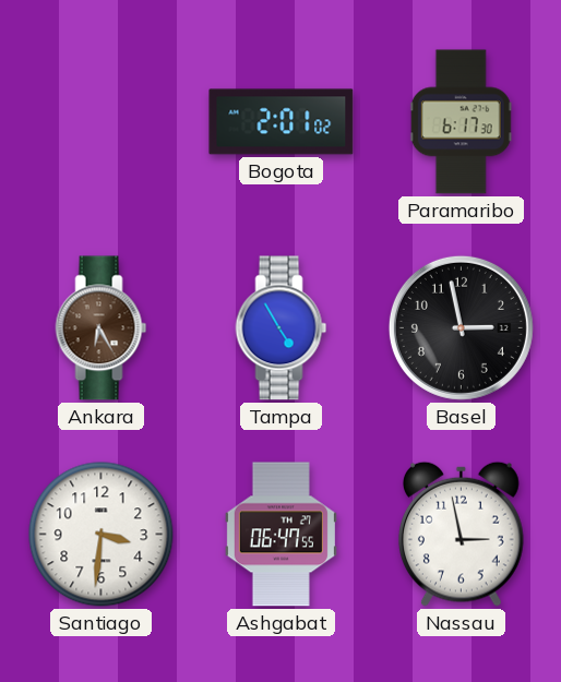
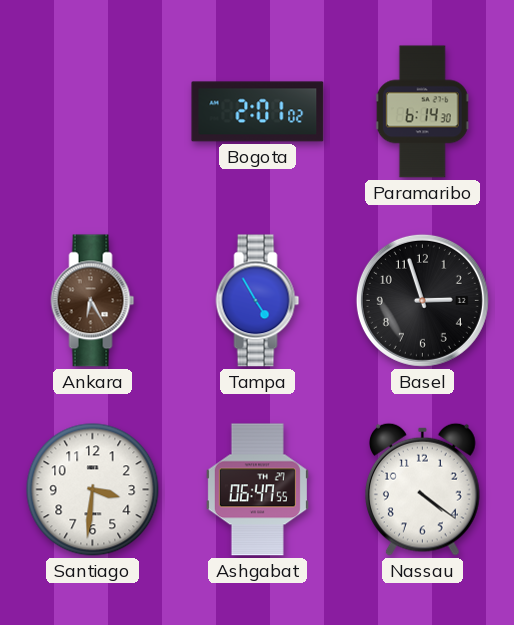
Paramaribo: 6:17 -> 6:14 (422, 112)
Basel: 2:58 -> 2:57 (422, 300)
Nassau: 2:58 -> 4:21 (422, 489)
